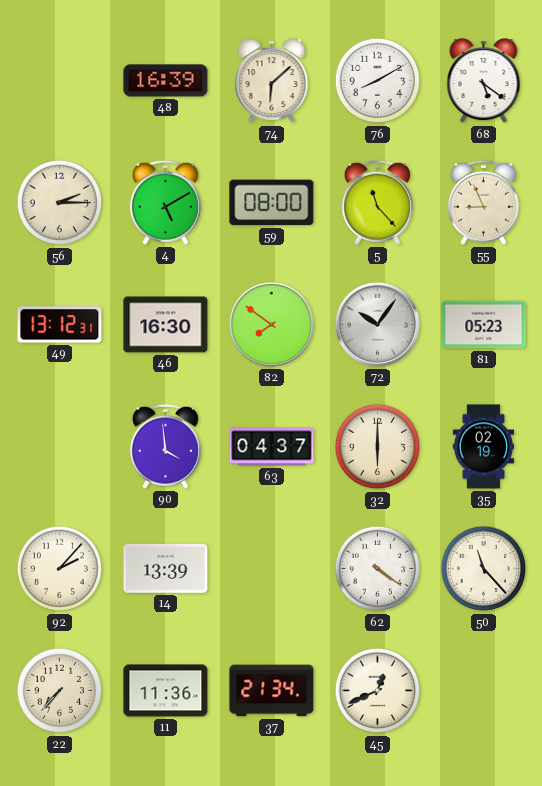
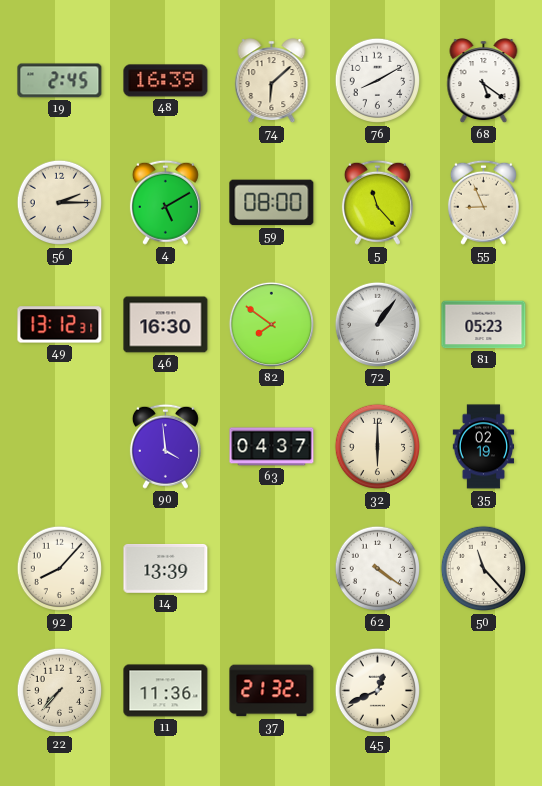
19: none -> 2:45 (60, 81)
72: 10:06 -> 1:06 (377, 324)
92: 2:07 -> 8:07 (60, 569)
37: 21:34 -> 21:32 (272, 691)
